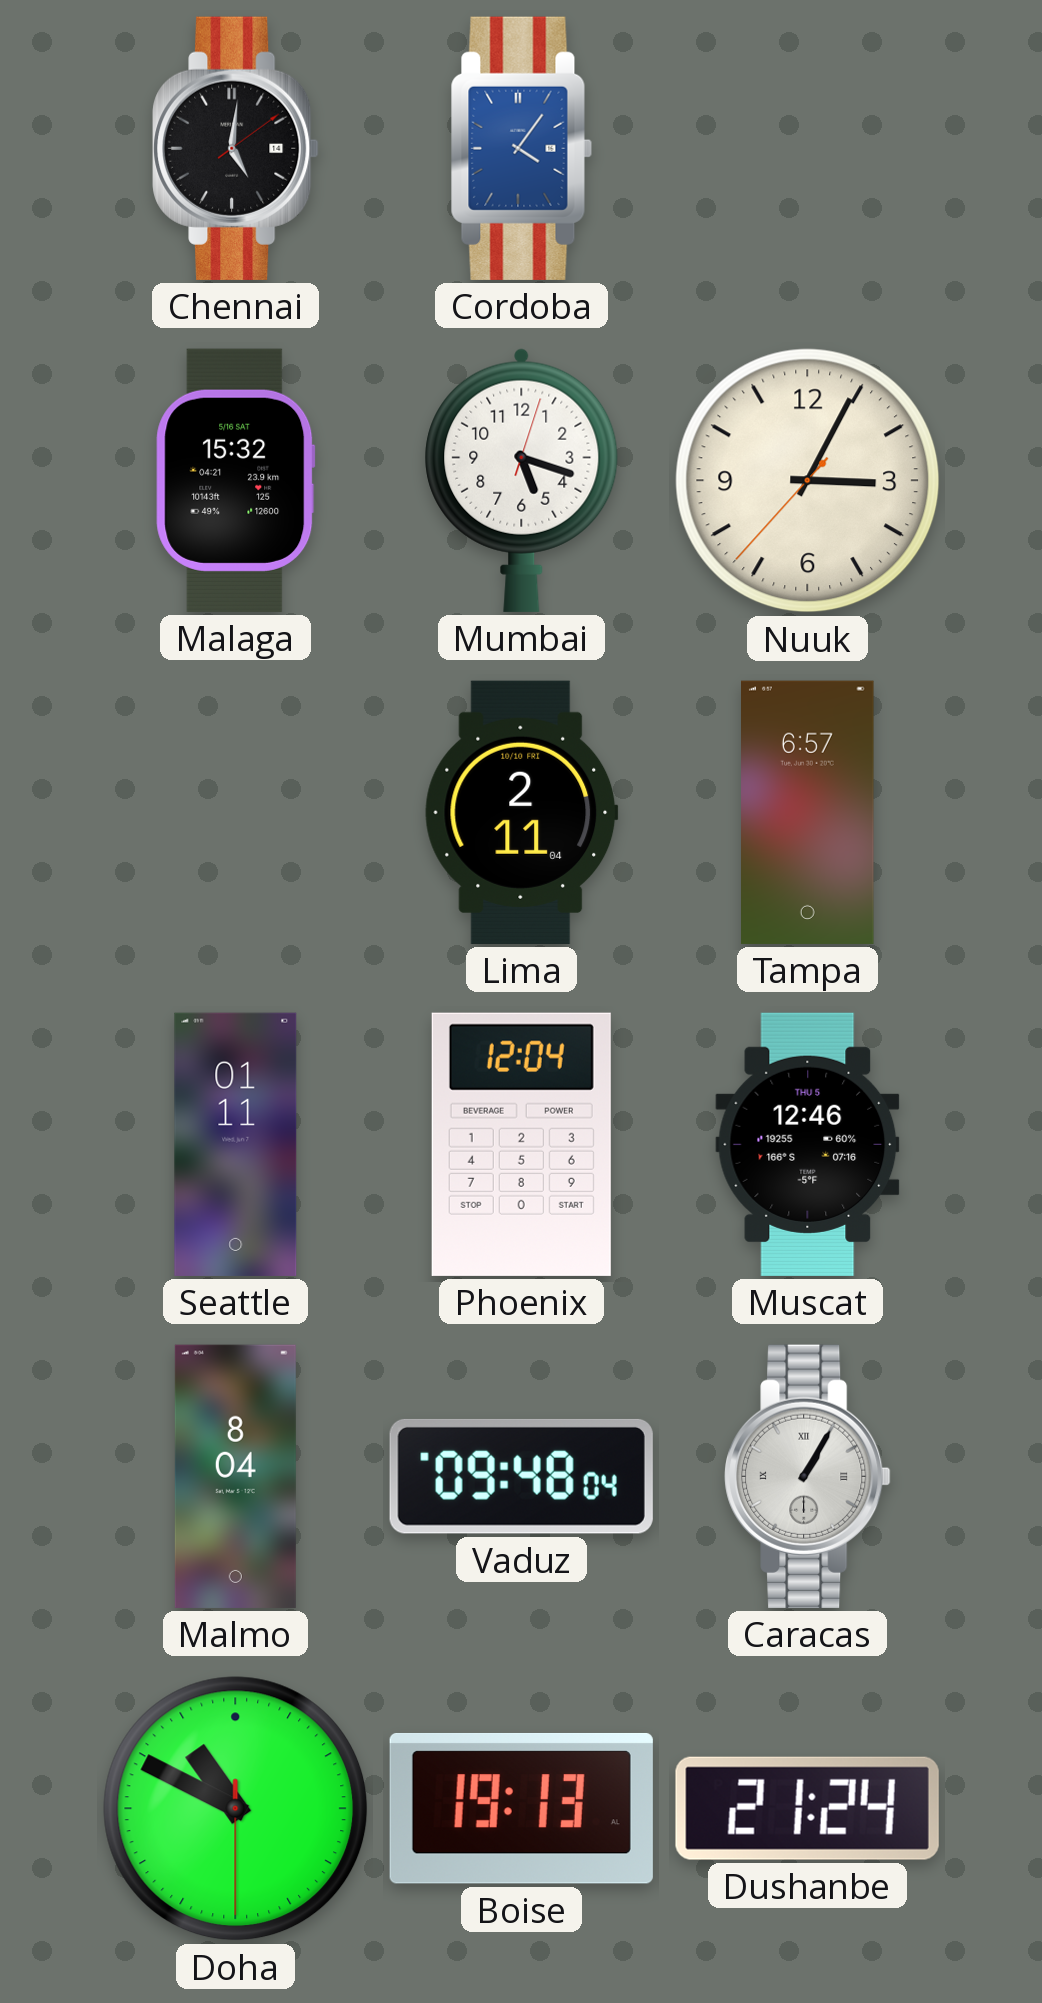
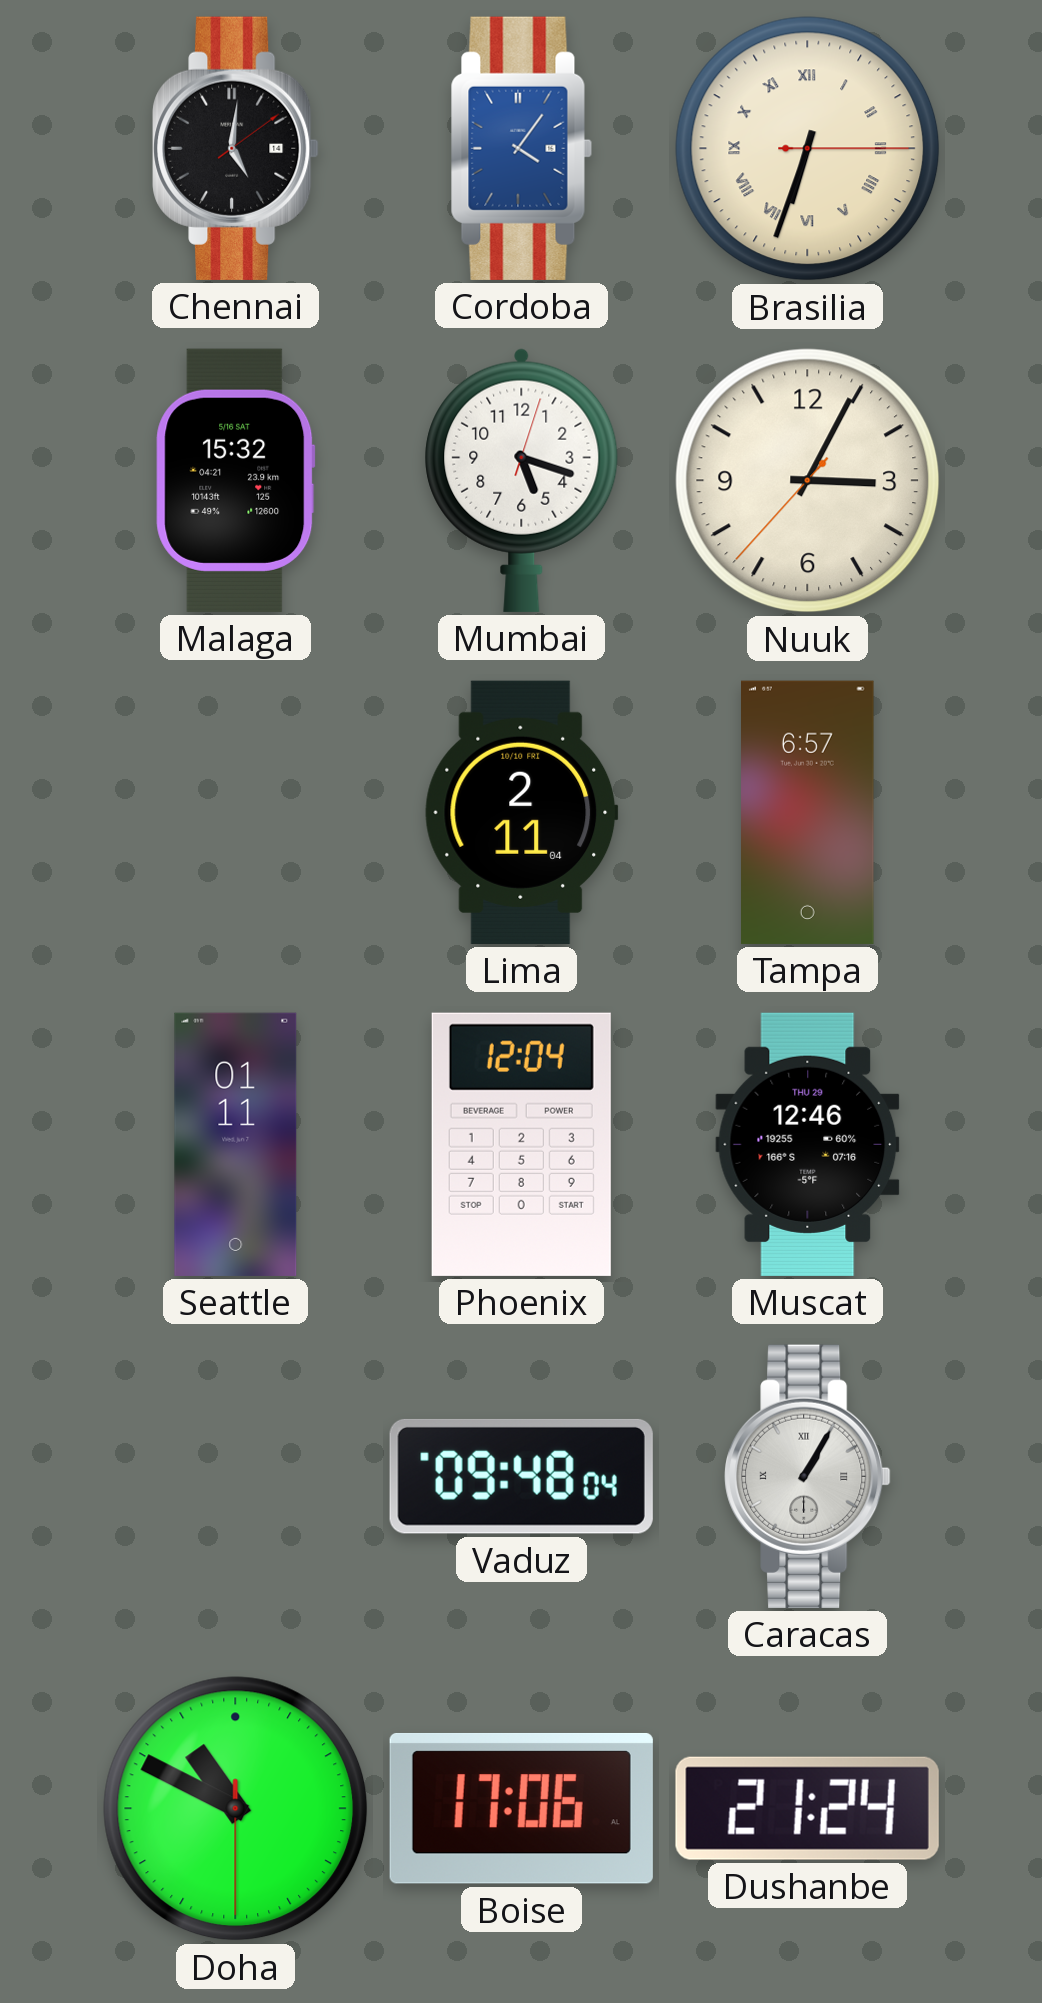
Brasilia: none -> 6:33 (808, 149)
Muscat date: THU 5 -> THU 29 (808, 1144)
Malmo: 8:04 -> none (235, 1476)
Boise: 19:13 -> 17:06 (521, 1808)
